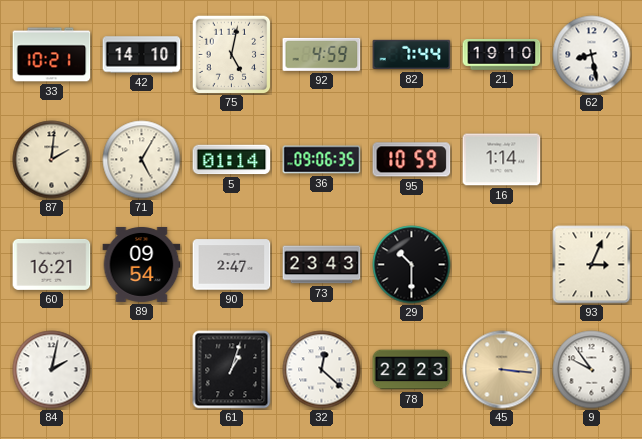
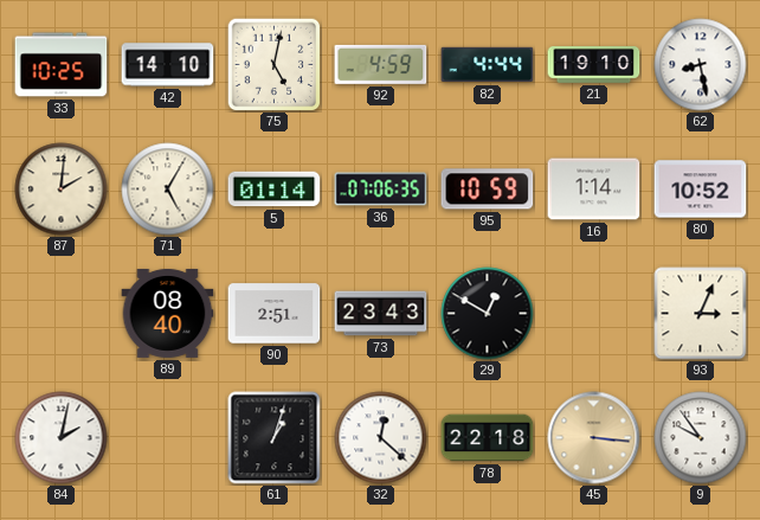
33: 10:21 -> 10:25 (62, 65)
82: 7:44 -> 4:44 (488, 65)
36: 09:06 -> 07:06 (381, 190)
80: none -> 10:52 (701, 190)
60: 16:21 -> none (52, 264)
89: 09:54 -> 08:40 (168, 313)
90: 2:47 -> 2:51 (275, 314)
29: 10:30 -> 12:50 (488, 314)
78: 22:23 -> 22:18 (488, 438)
